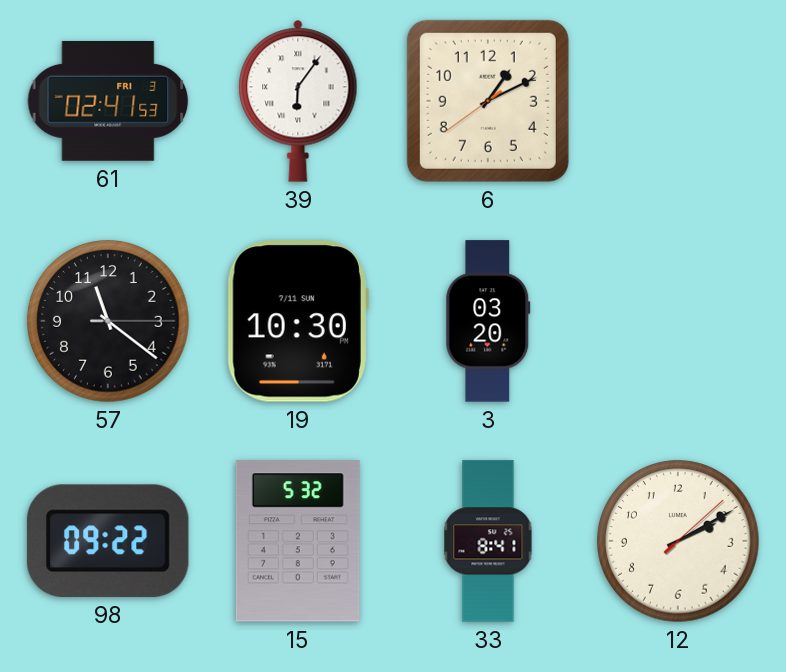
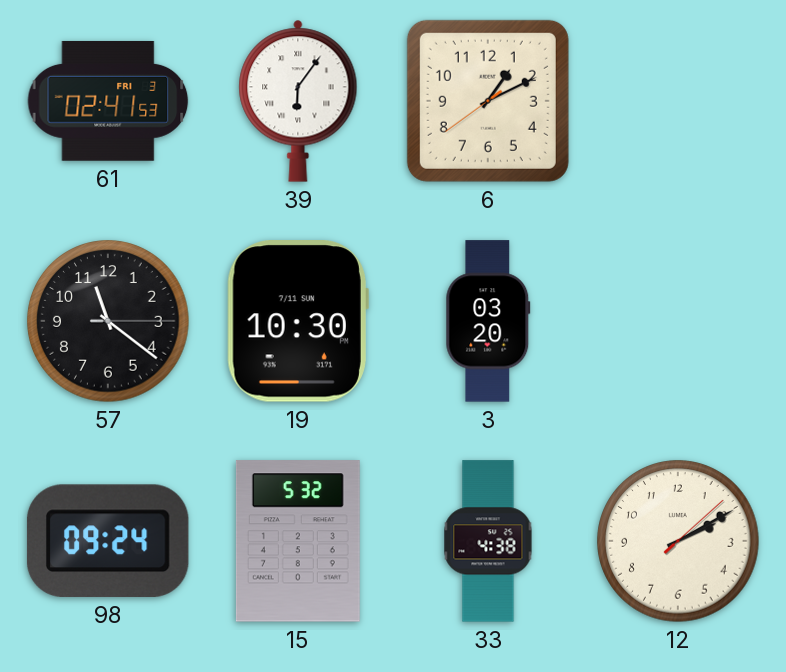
98: 09:22 -> 09:24 (108, 541)
33: 8:41 -> 4:38 (488, 541)
